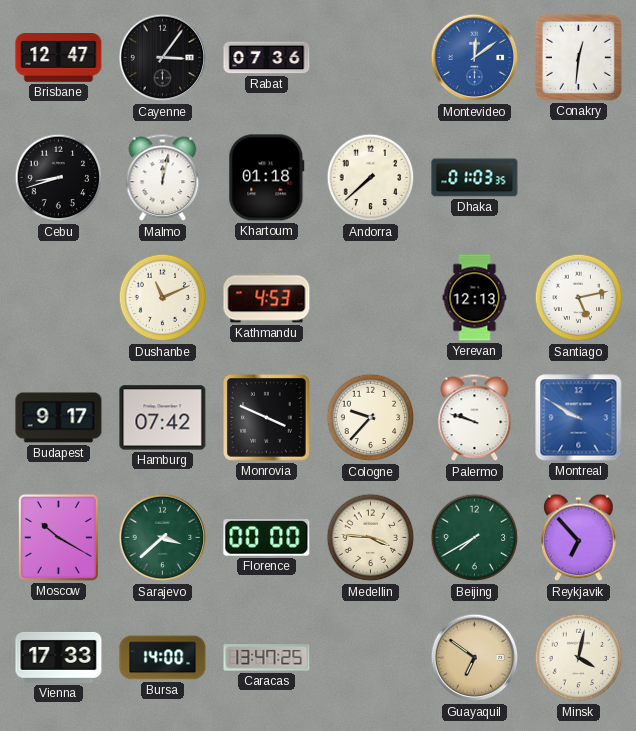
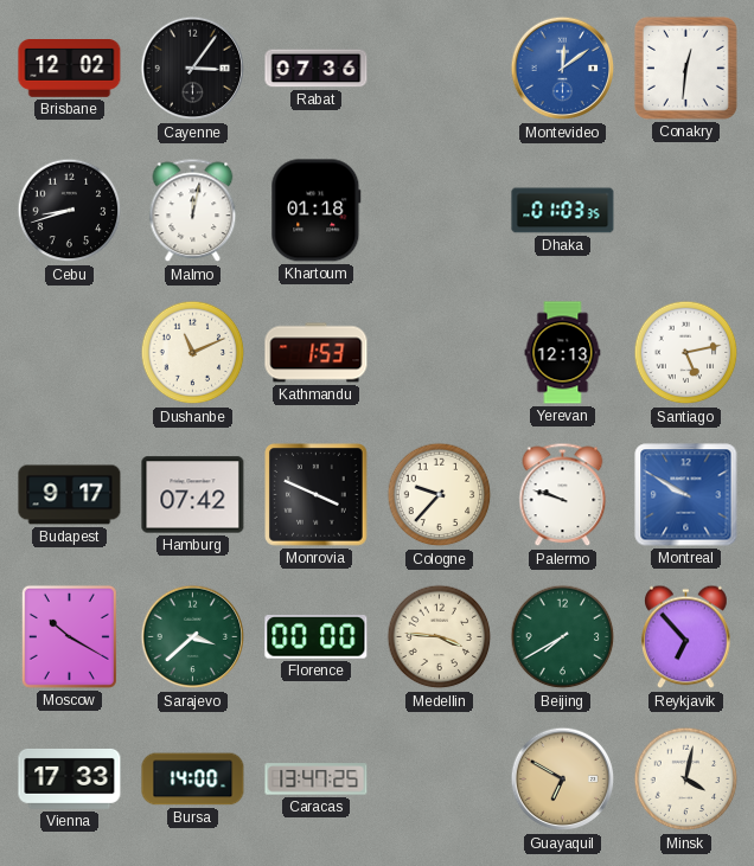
Brisbane: 12:47 -> 12:02 (70, 69)
Andorra: 7:38 -> none (371, 178)
Kathmandu: 4:53 -> 1:53 (317, 353)
Guayaquil: 6:51 -> 6:50 (563, 780)
